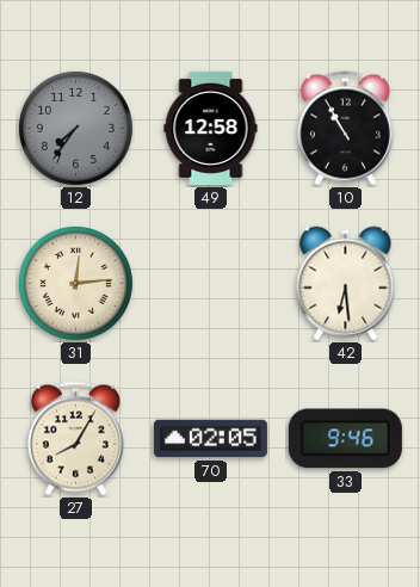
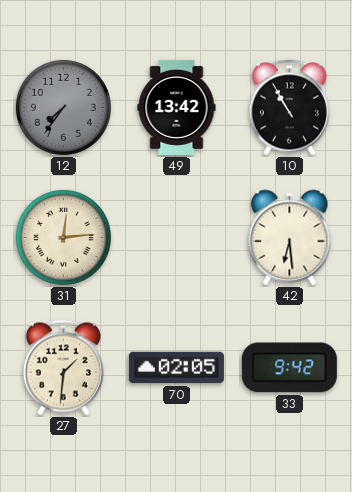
49: 12:58 -> 13:42 (177, 107)
27: 8:05 -> 1:31 (63, 368)
33: 9:46 -> 9:42 (289, 368)
